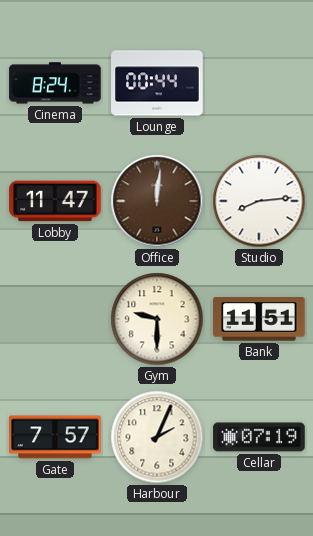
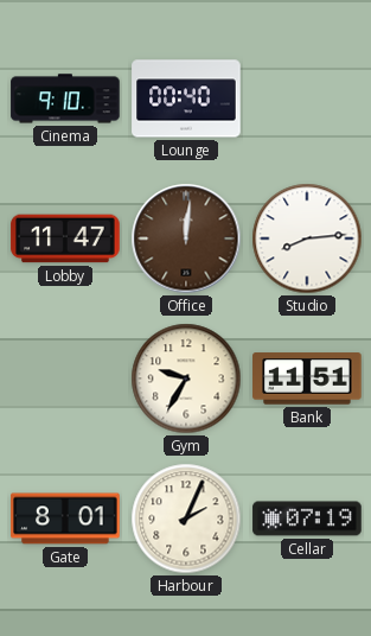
Cinema: 8:24 -> 9:10 (65, 98)
Lounge: 00:44 -> 00:40 (186, 98)
Gym: 9:30 -> 9:35 (186, 379)
Gate: 7:57 -> 8:01 (65, 519)
